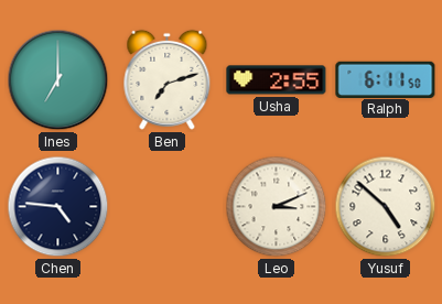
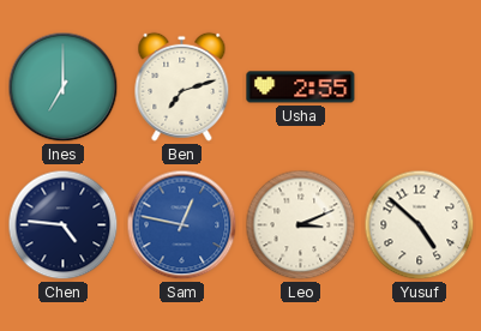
Ralph: 6:11 -> none (386, 79)
Sam: none -> 12:47 (182, 225)
